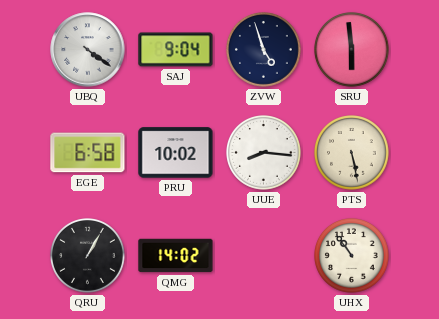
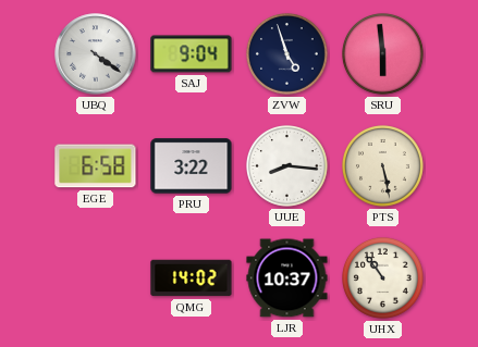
PRU: 10:02 -> 3:22 (192, 166)
QRU: 1:05 -> none (88, 256)
LJR: none -> 10:37 (287, 278)
